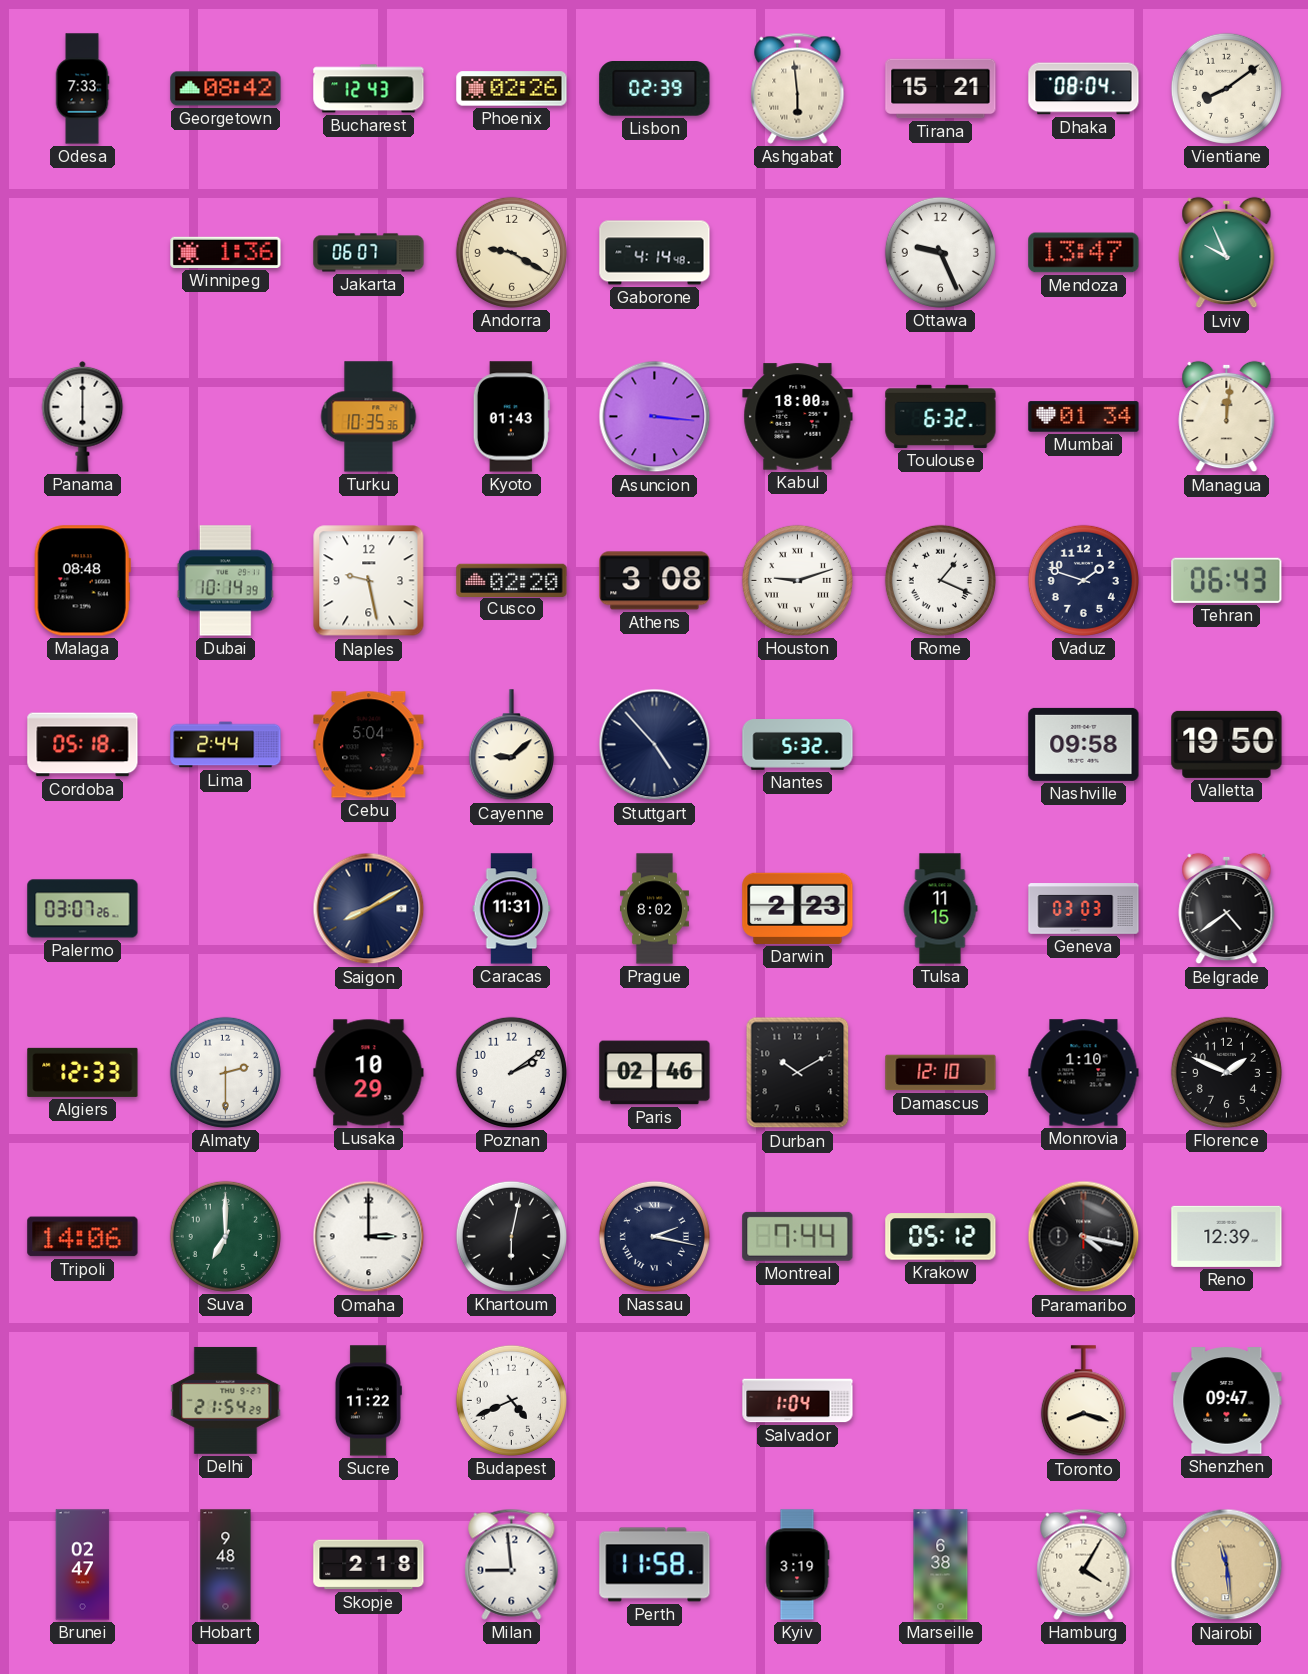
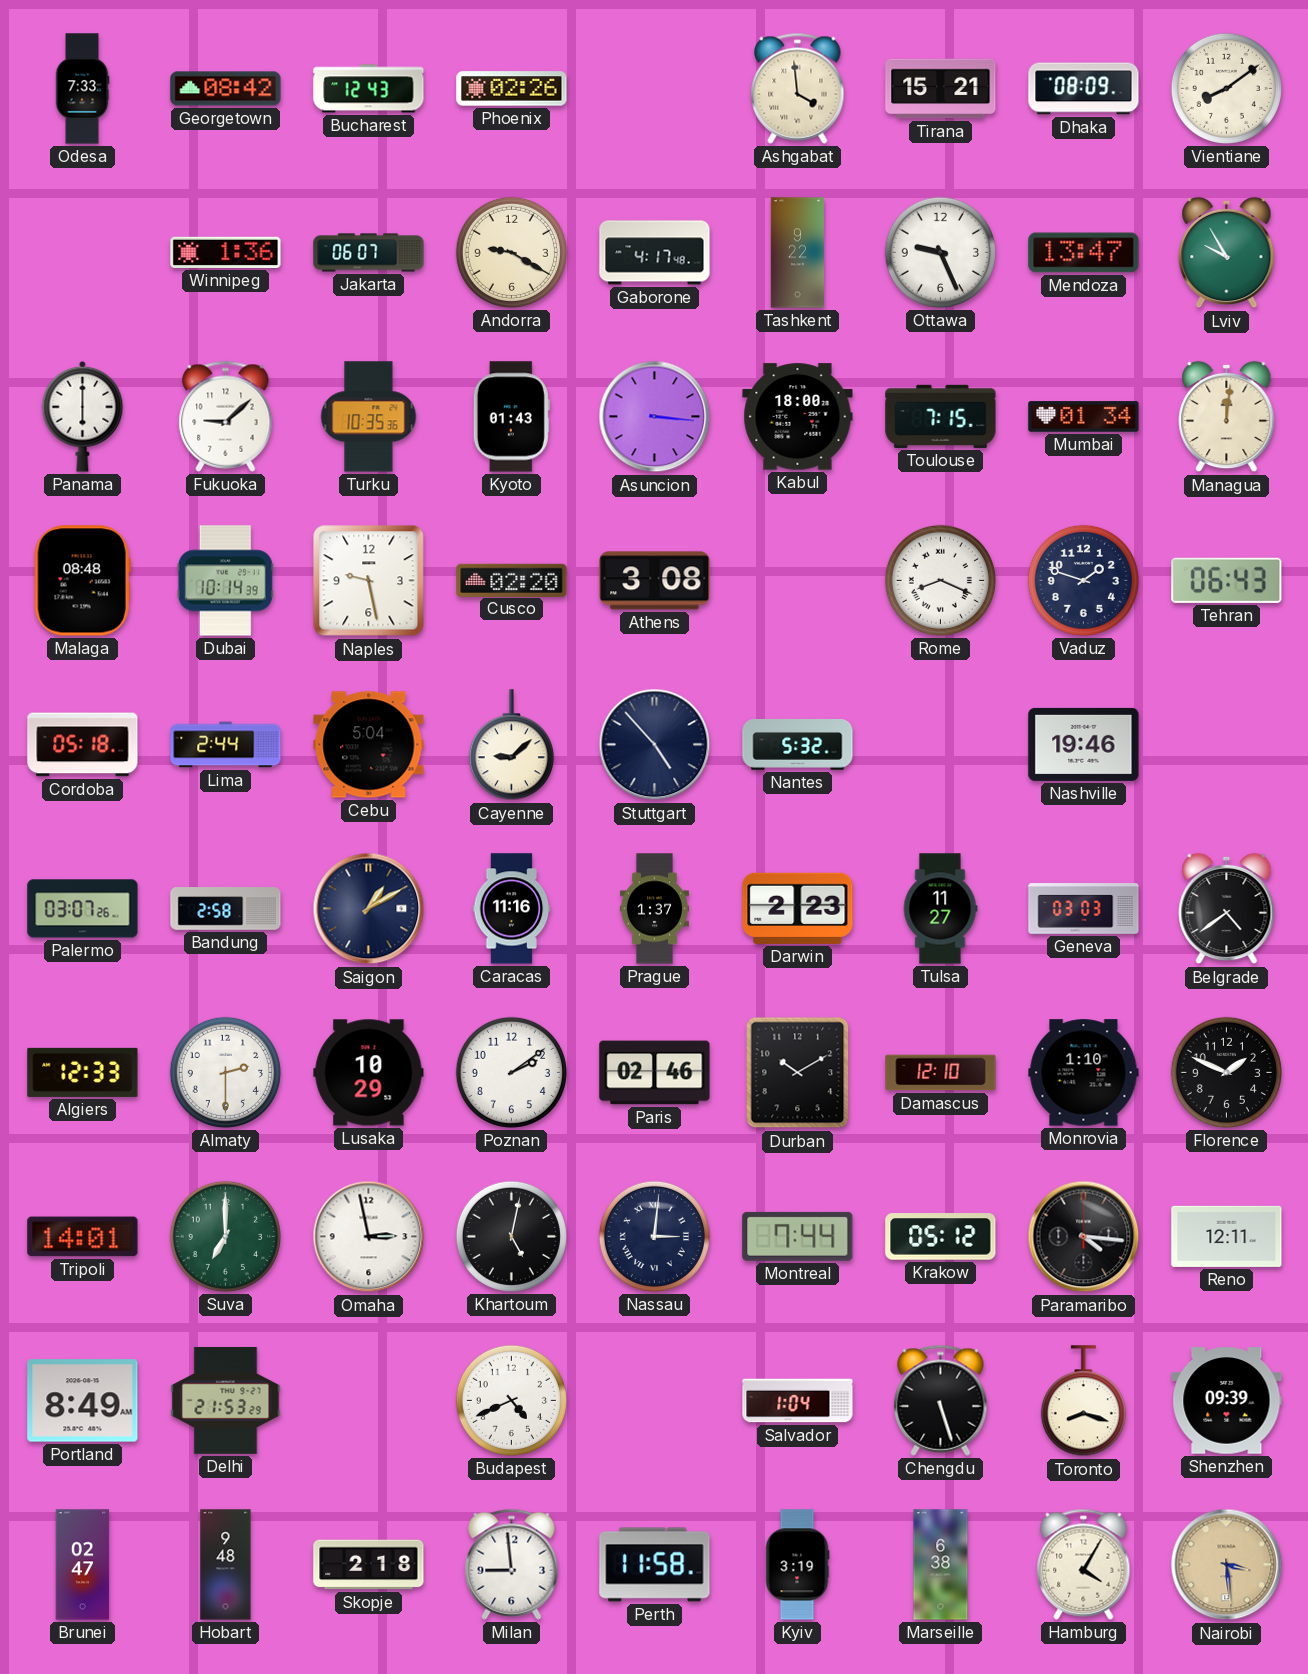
Lisbon: 02:39 -> none (655, 89)
Ashgabat: 5:59 -> 3:59 (798, 88)
Dhaka: 08:04 -> 08:09 (1084, 89)
Gaborone: 4:14 -> 4:17 (655, 253)
Tashkent: none -> 9:22 (797, 253)
Lviv: 9:56 -> 9:55 (1227, 253)
Fukuoka: none -> 9:08 (226, 416)
Toulouse: 6:32 -> 7:15 (941, 416)
Houston: 9:12 -> none (797, 580)
Rome: 1:19 -> 8:19 (940, 580)
Nashville: 09:58 -> 19:46 (1084, 744)
Valletta: 19:50 -> none (1227, 744)
Bandung: none -> 2:58 (226, 909)
Saigon: 8:10 -> 1:10 (369, 909)
Caracas: 11:31 -> 11:16 (512, 909)
Prague: 8:02 -> 1:37 (654, 909)
Tulsa: 11:15 -> 11:27 (940, 909)
Tripoli: 14:06 -> 14:01 (83, 1237)
Omaha: 3:00 -> 2:58 (369, 1237)
Khartoum: 6:02 -> 5:02 (511, 1236)
Nassau: 2:17 -> 3:01 (654, 1236)
Paramaribo: 4:17 -> 4:16 (1084, 1237)
Reno: 12:39 -> 12:11 (1227, 1236)
Portland: none -> 8:49 (83, 1401)
Delhi: 21:54 -> 21:53 (226, 1400)
Sucre: 11:22 -> none (368, 1401)
Chengdu: none -> 5:27 (941, 1400)
Shenzhen: 09:47 -> 09:39 (1227, 1401)
Nairobi: 11:29 -> 3:29 (1227, 1565)
